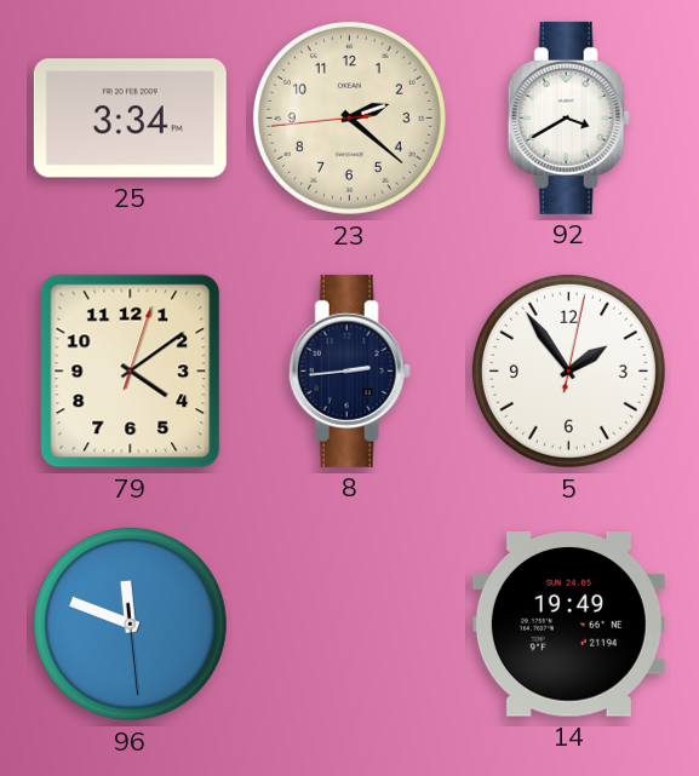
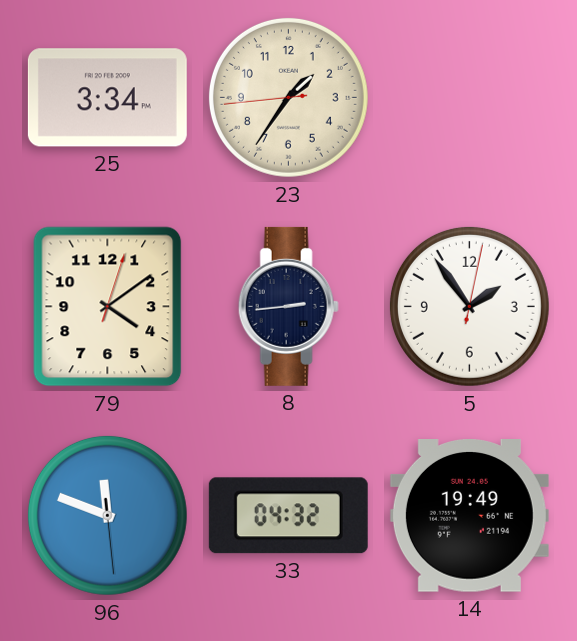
23: 2:21 -> 1:35 (288, 97)
92: 3:40 -> none (568, 117)
33: none -> 04:32 (288, 516)
